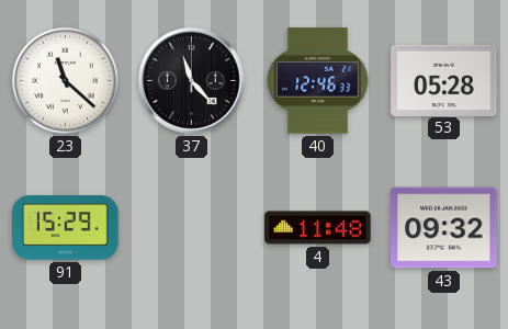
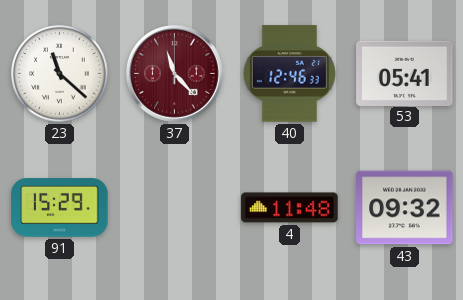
37 dial: black -> burgundy (175, 74)
53: 05:28 -> 05:41 (405, 73)
